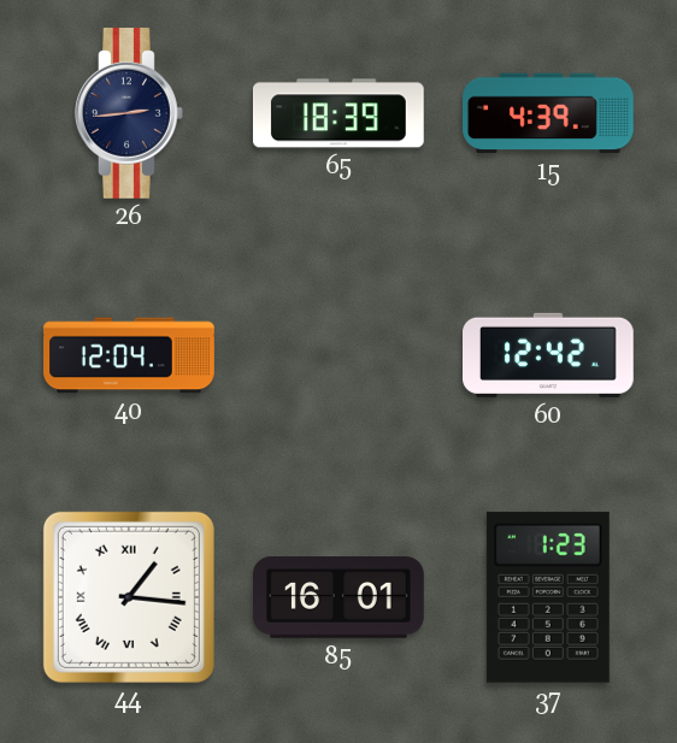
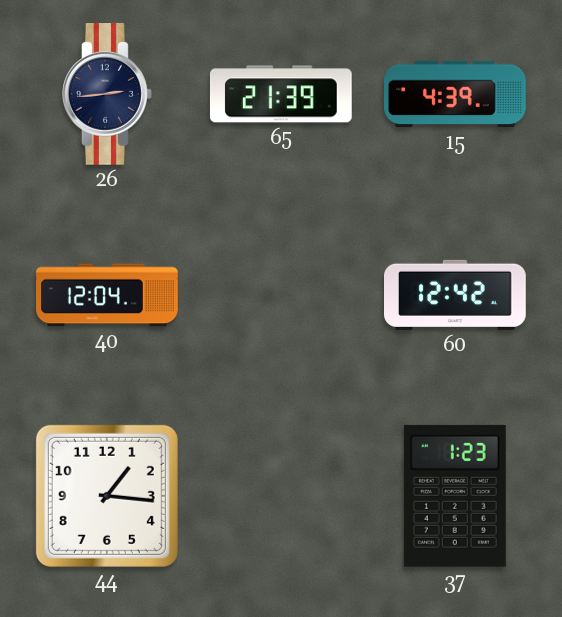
65: 18:39 -> 21:39 (281, 94)
44 numerals: Roman -> Arabic (107, 496)
85: 16:01 -> none (340, 597)
